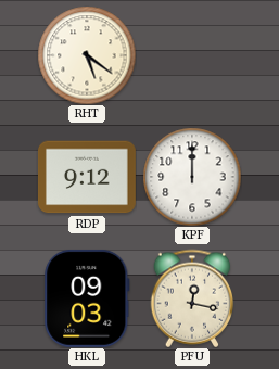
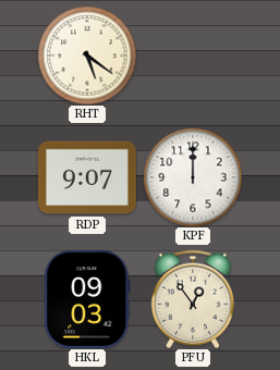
RDP: 9:12 -> 9:07 (87, 177)
PFU: 12:17 -> 12:54 (193, 299)
